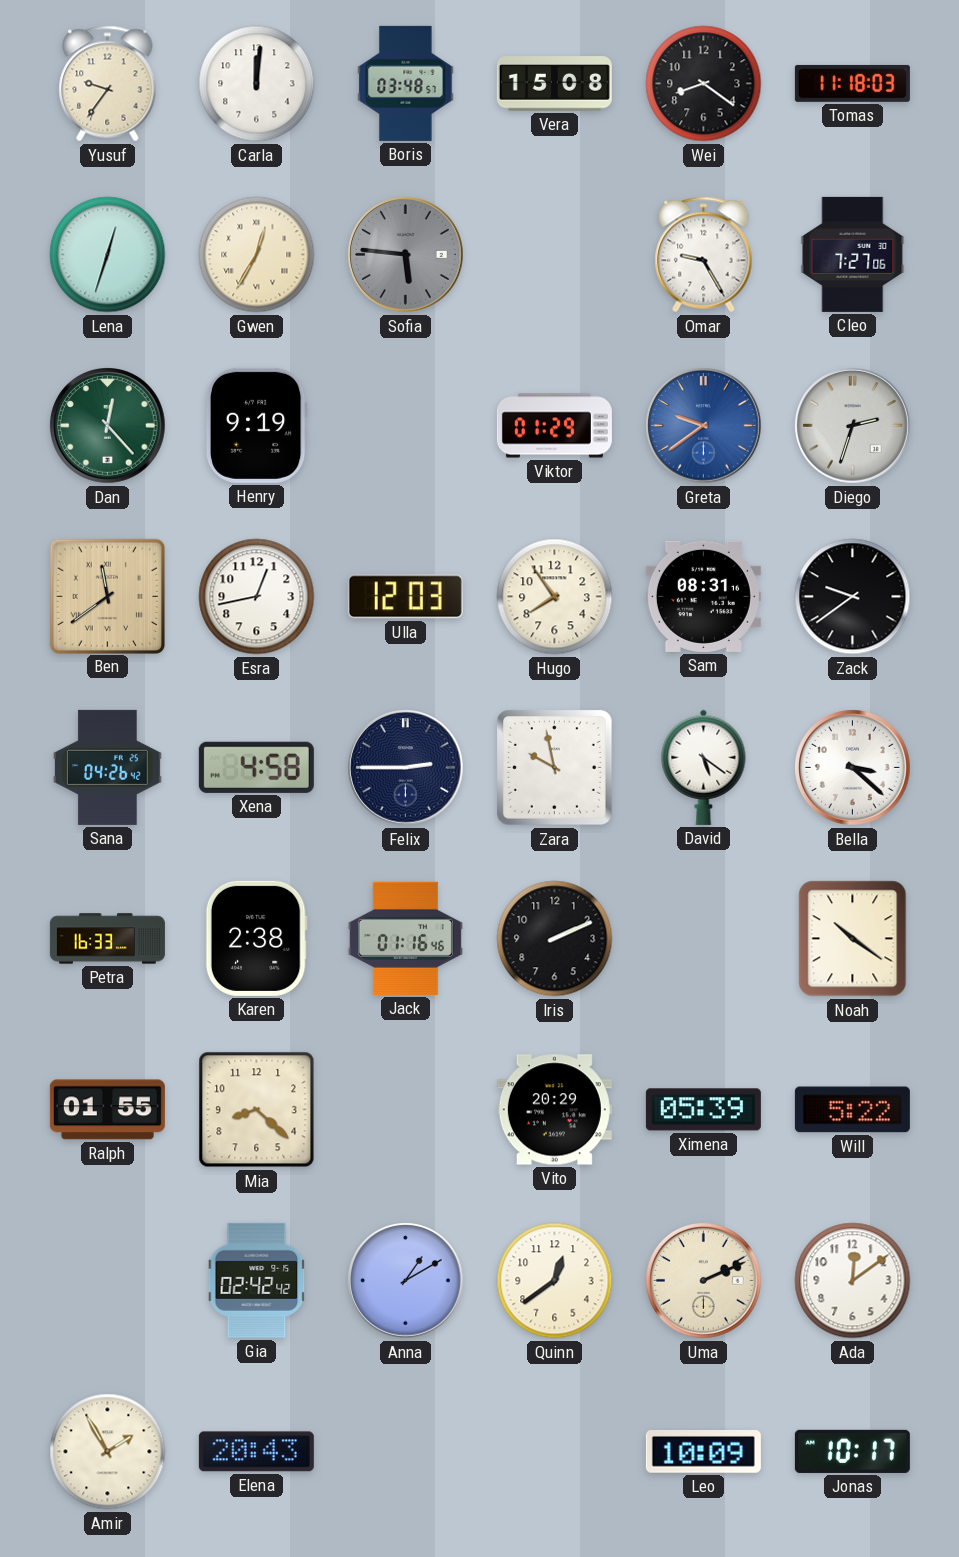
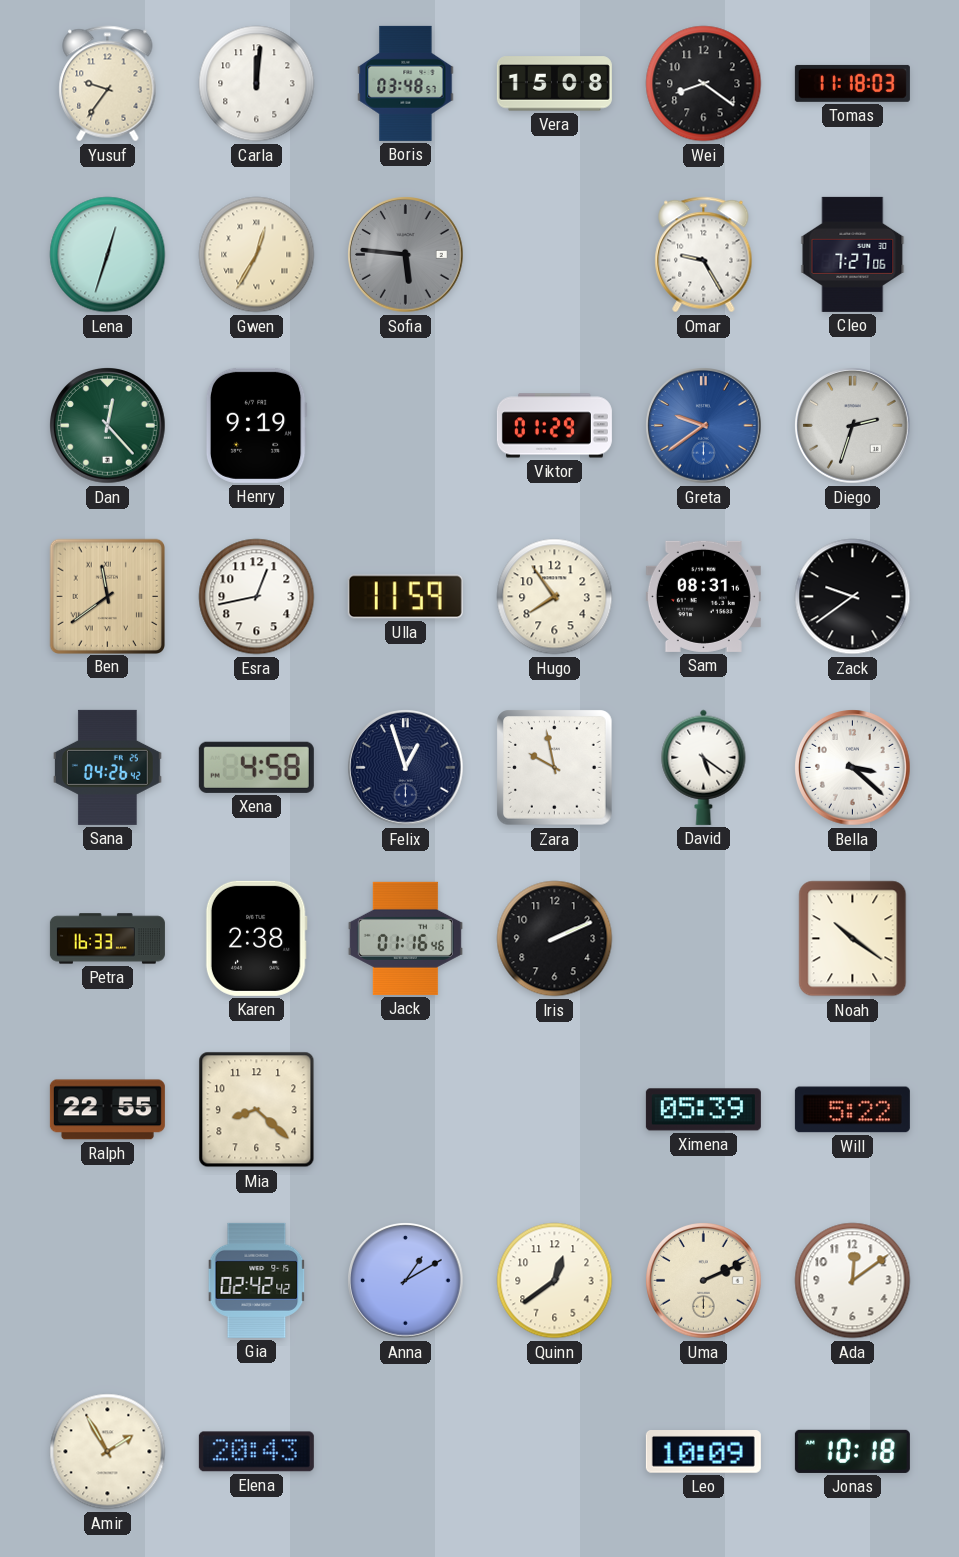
Ulla: 12:03 -> 11:59 (405, 597)
Felix: 2:45 -> 12:57 (406, 768)
Ralph: 01:55 -> 22:55 (107, 1110)
Vito: 20:29 -> none (554, 1110)
Jonas: 10:17 -> 10:18 (852, 1451)
